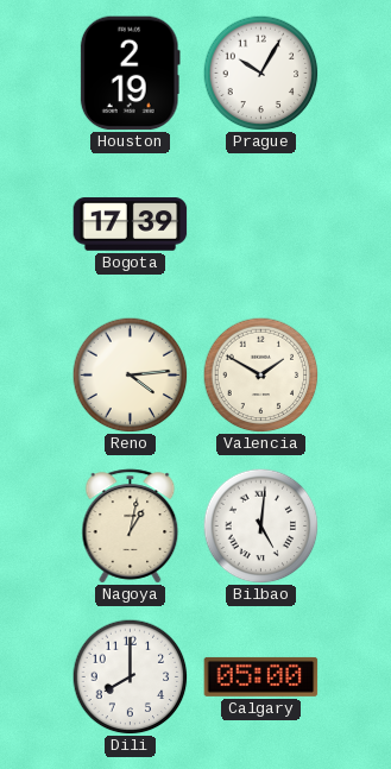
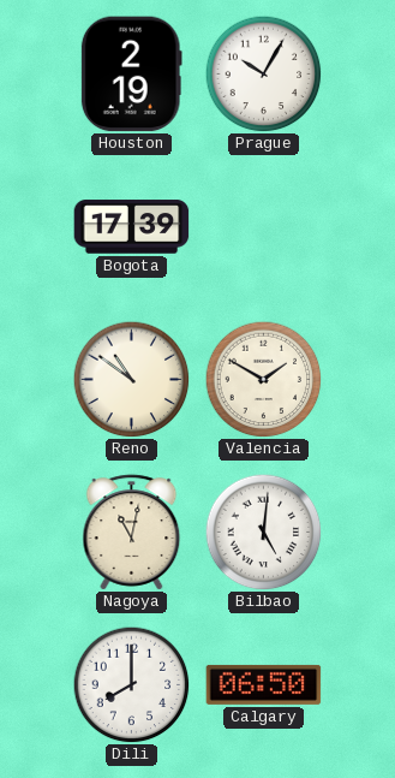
Reno: 4:14 -> 10:51 (131, 379)
Nagoya: 1:02 -> 11:02 (132, 533)
Calgary: 05:00 -> 06:50 (264, 684)
